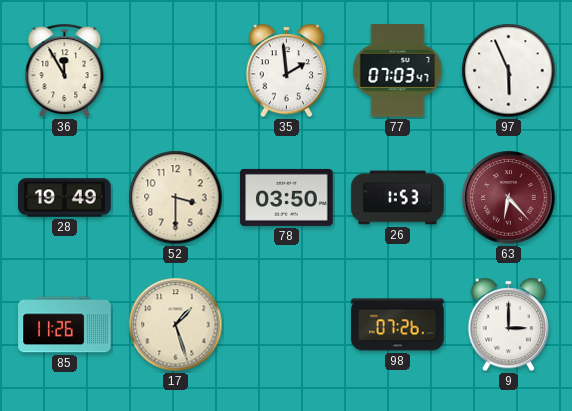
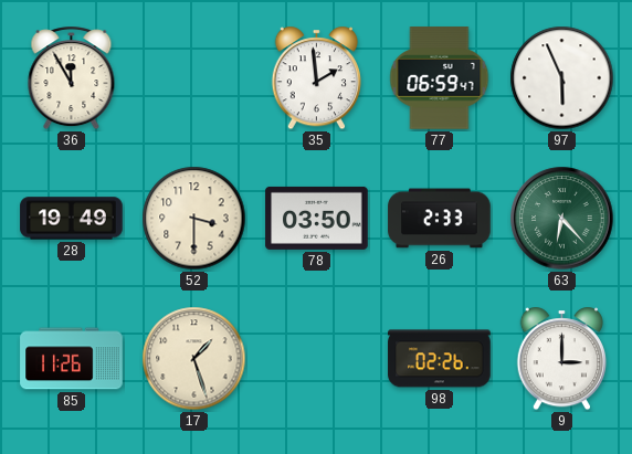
77: 07:03 -> 06:59 (440, 78)
26: 1:53 -> 2:33 (440, 219)
63 dial: burgundy -> green (562, 219)
98: 07:26 -> 02:26 (440, 359)
